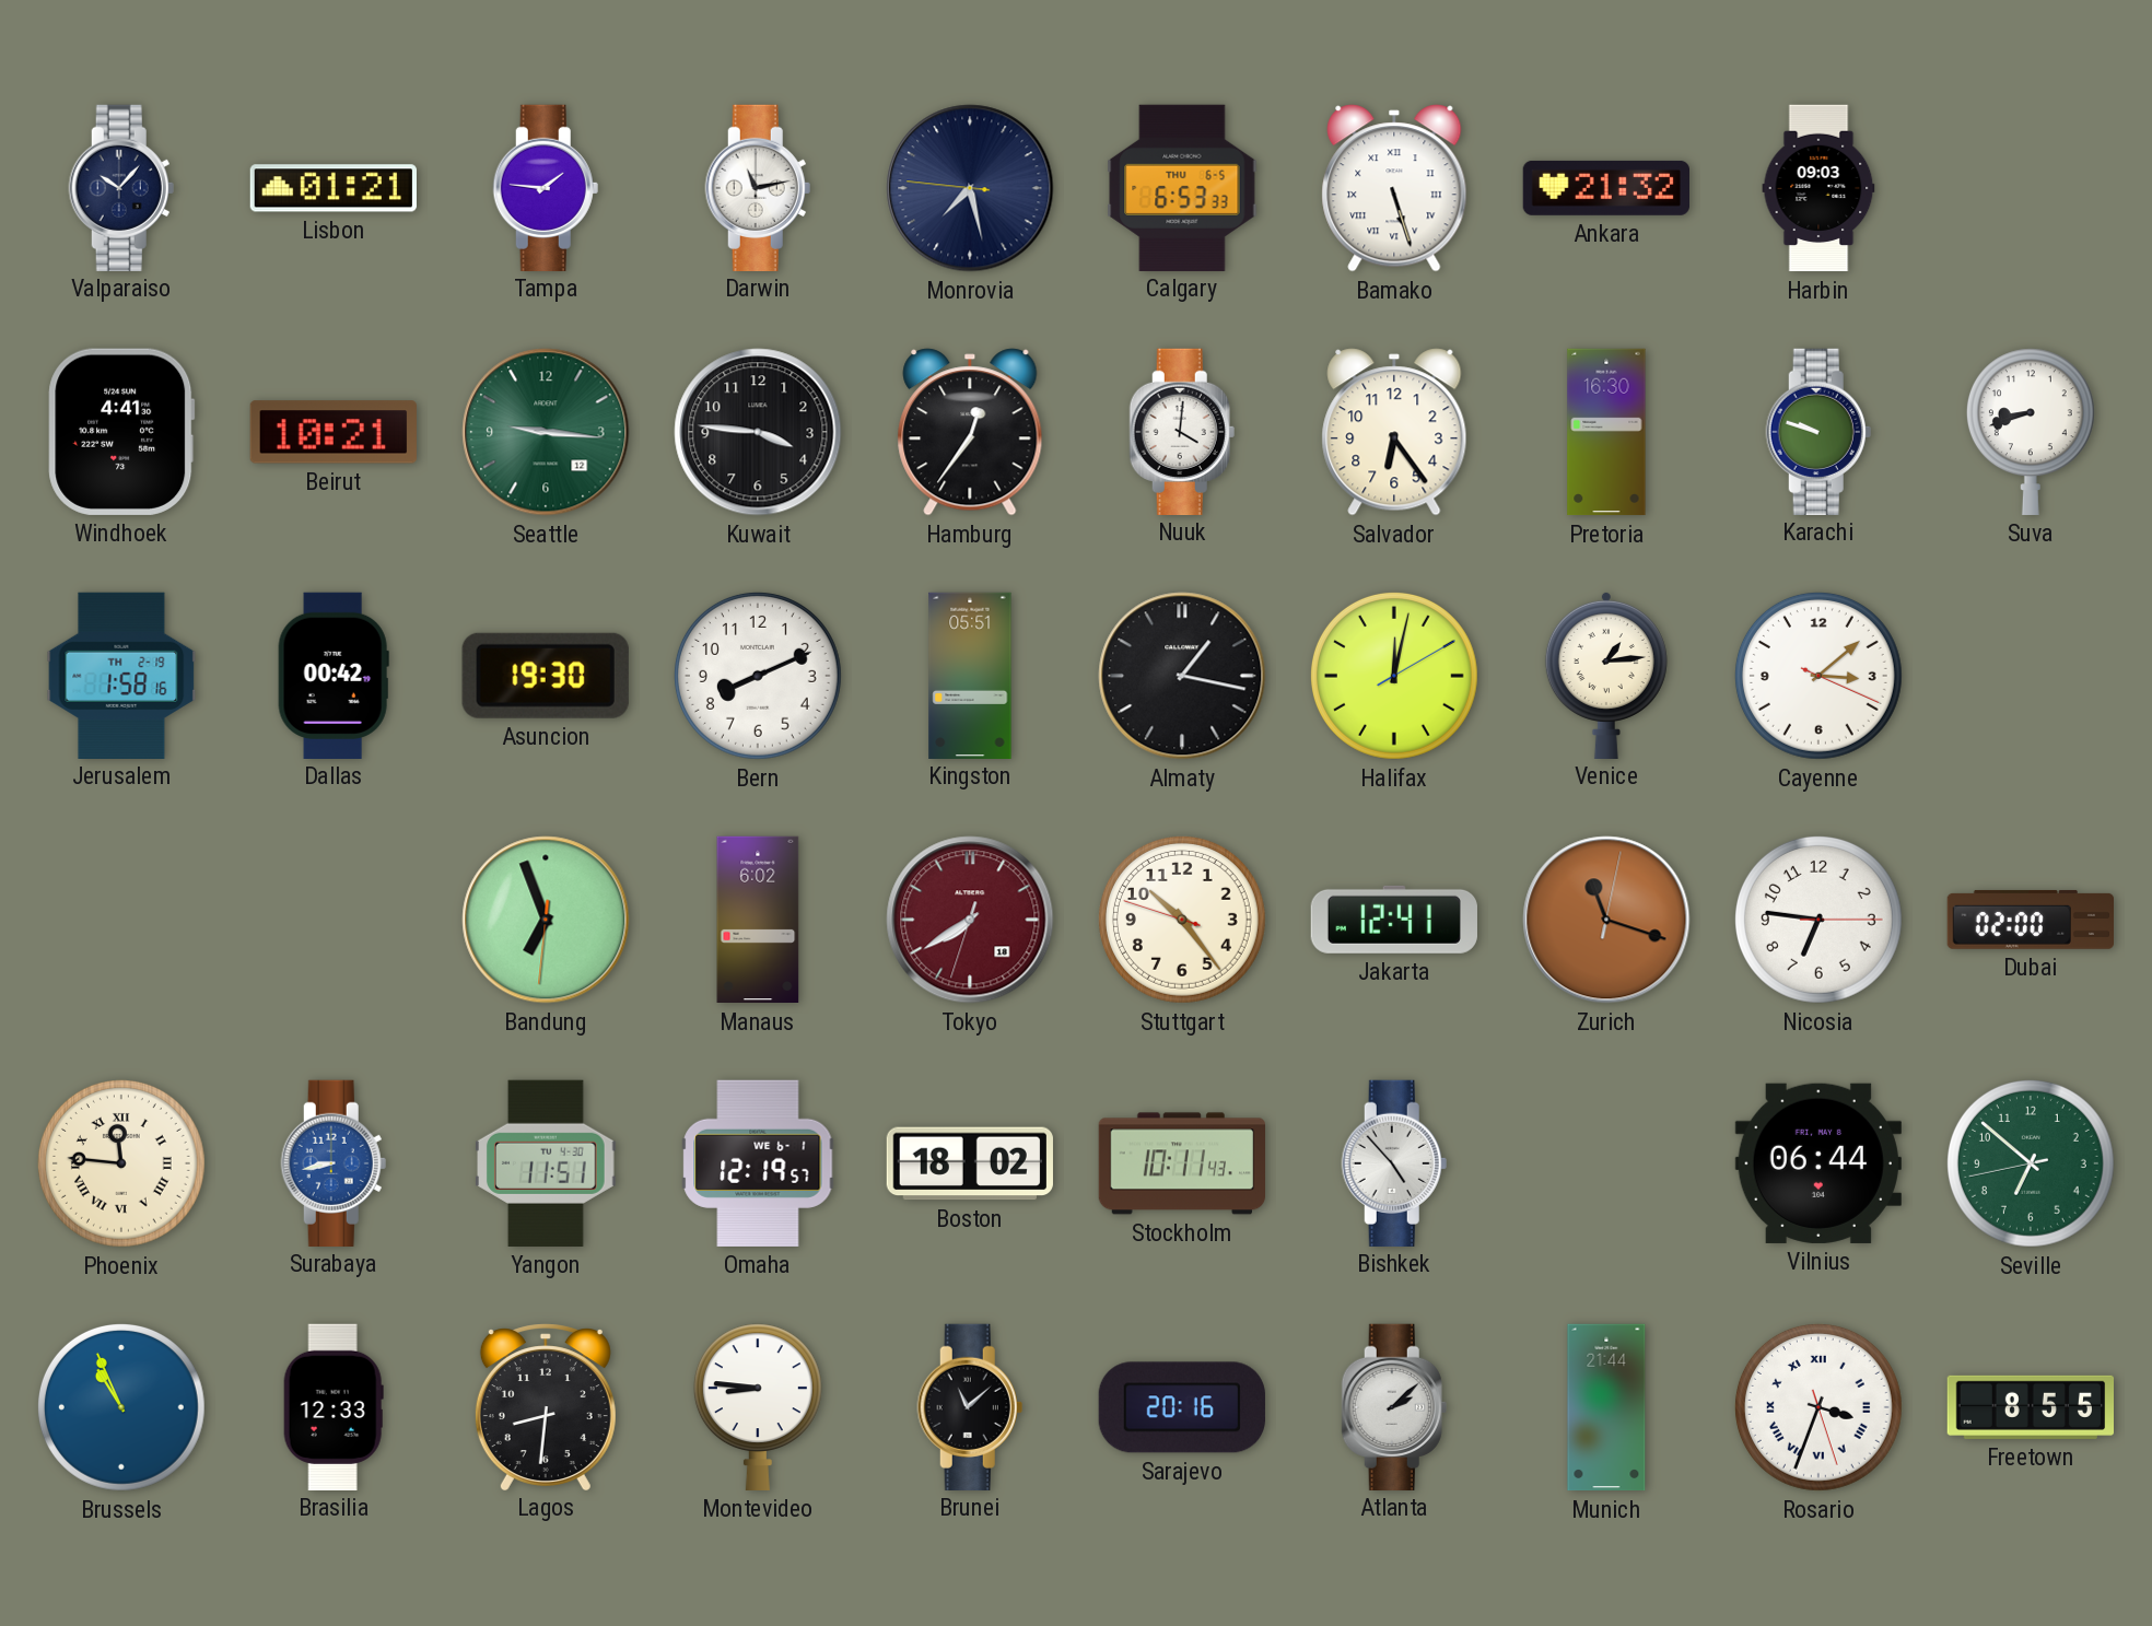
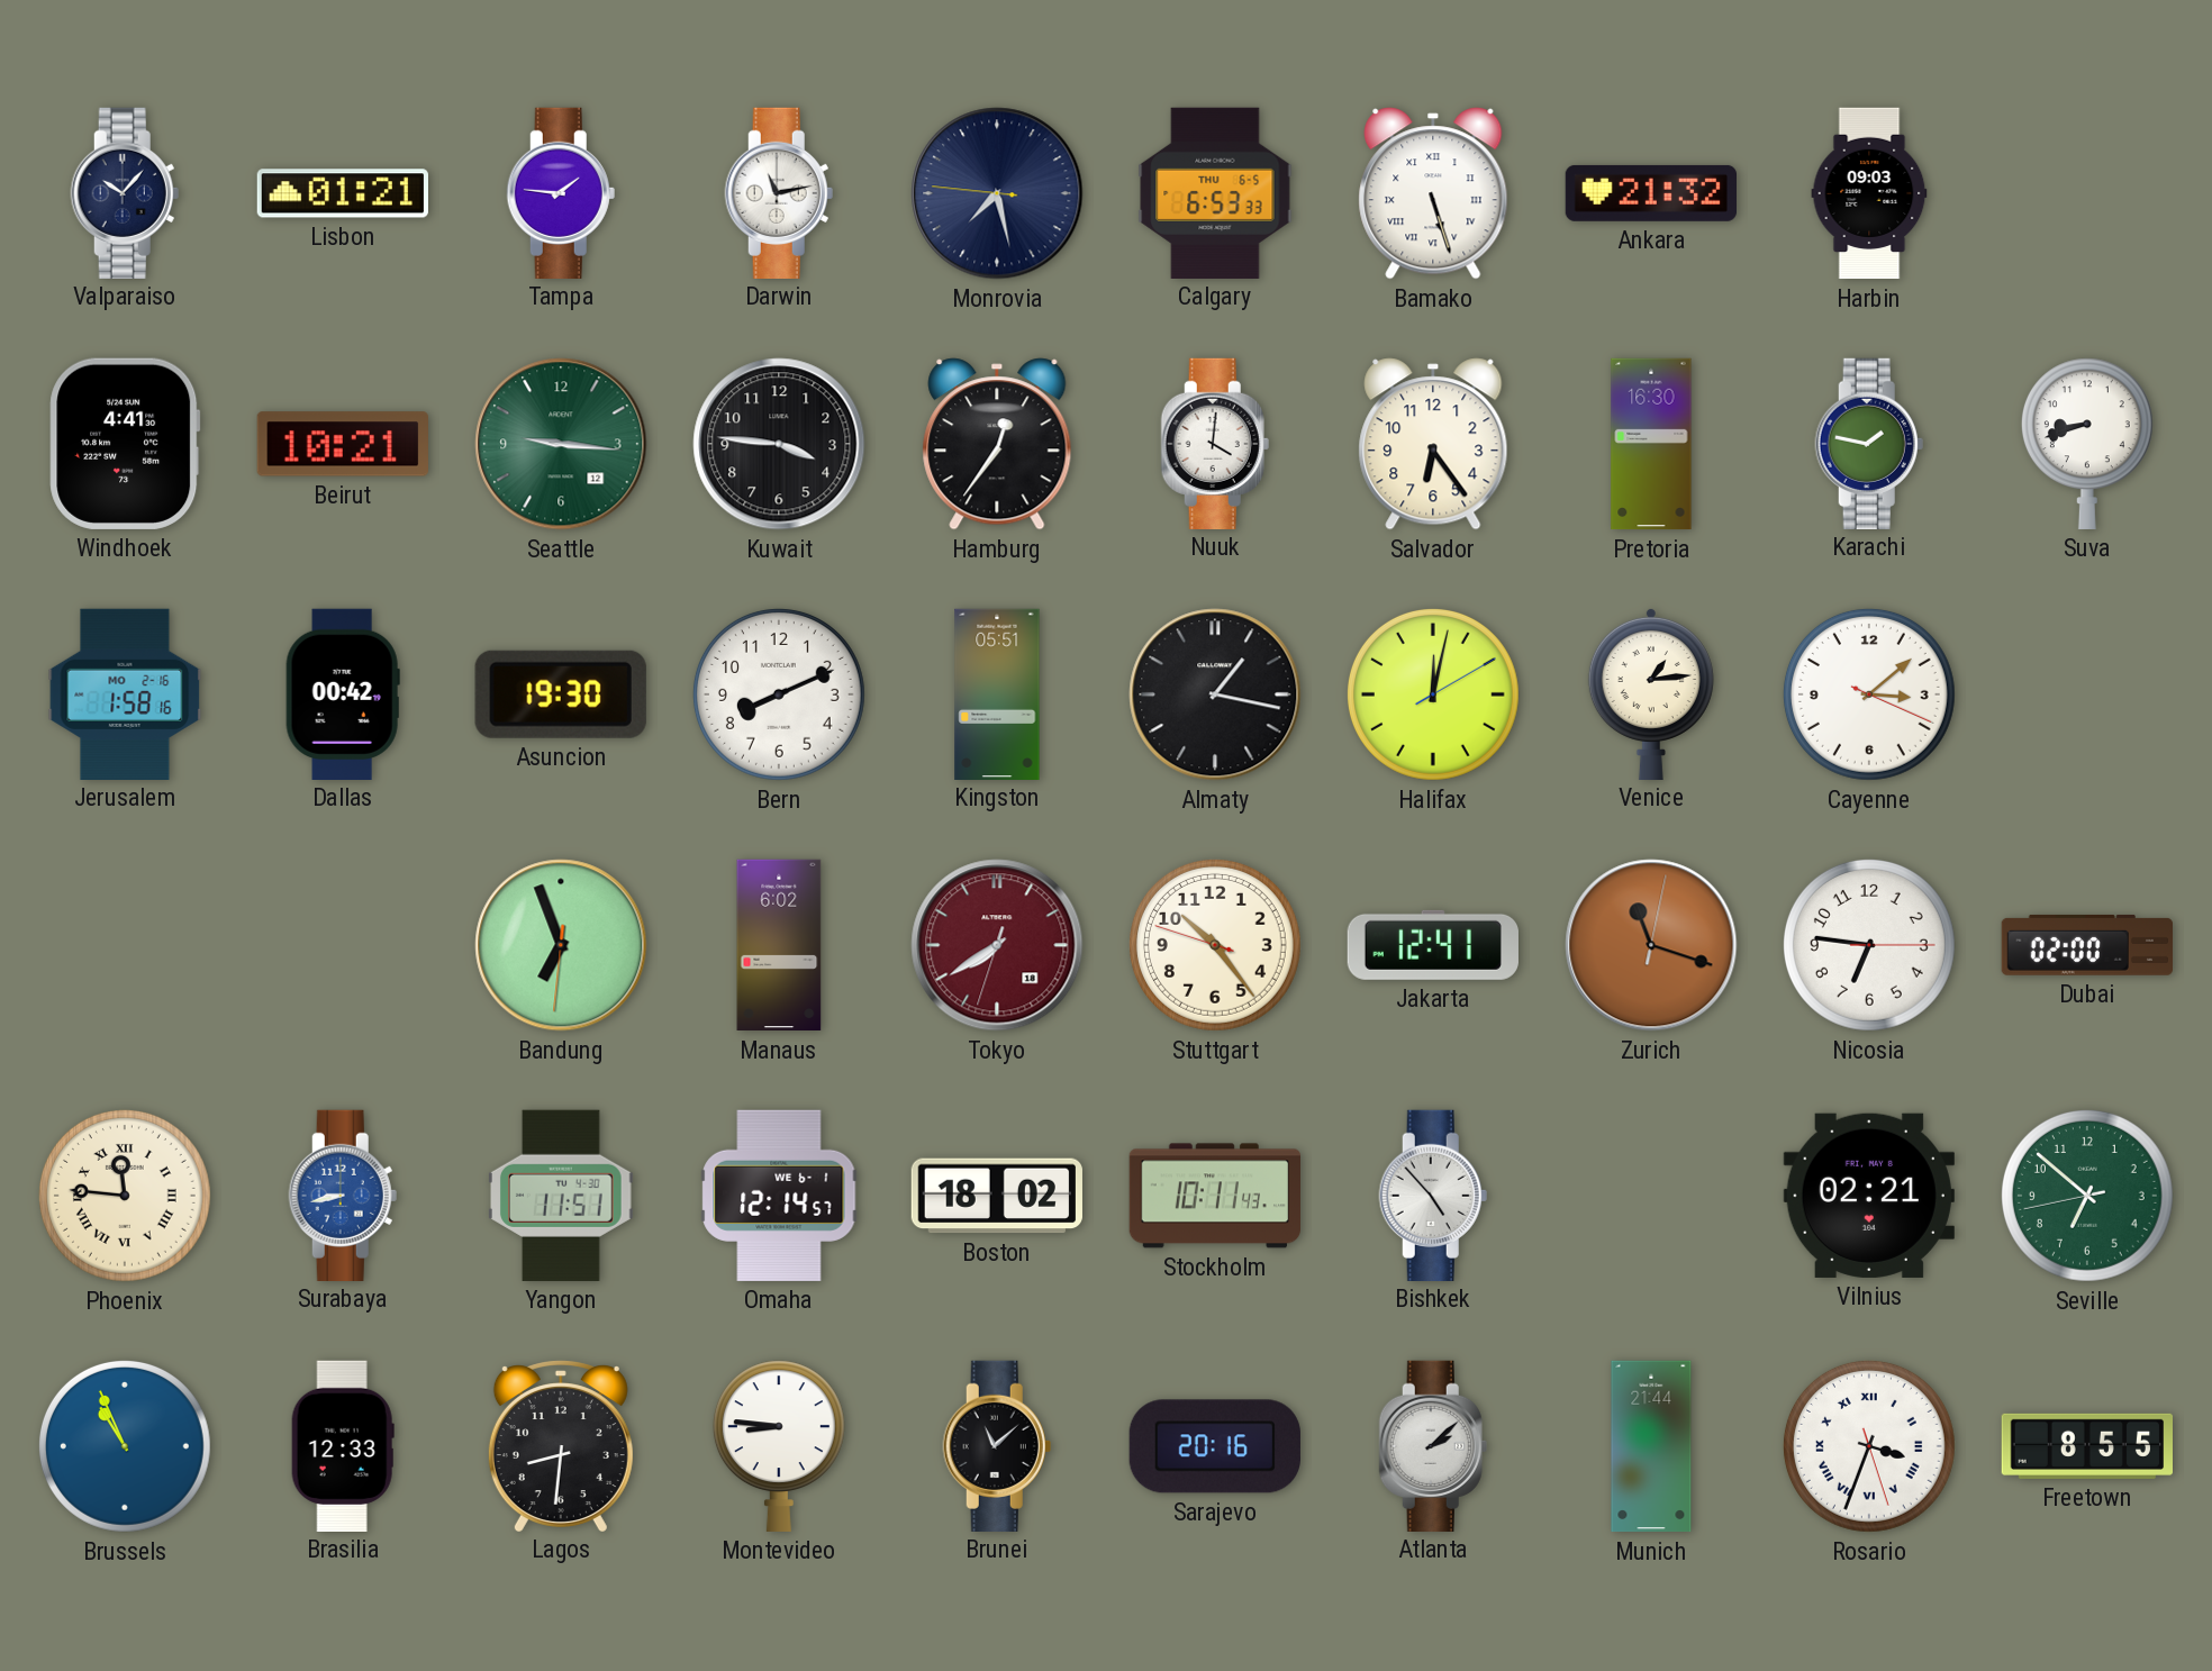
Karachi: 9:48 -> 1:47 (1869, 443)
Jerusalem date: TH 2-19 -> MO 2-16 (125, 693)
Omaha: 12:19 -> 12:14 (779, 1196)
Vilnius: 06:44 -> 02:21 (1869, 1196)
